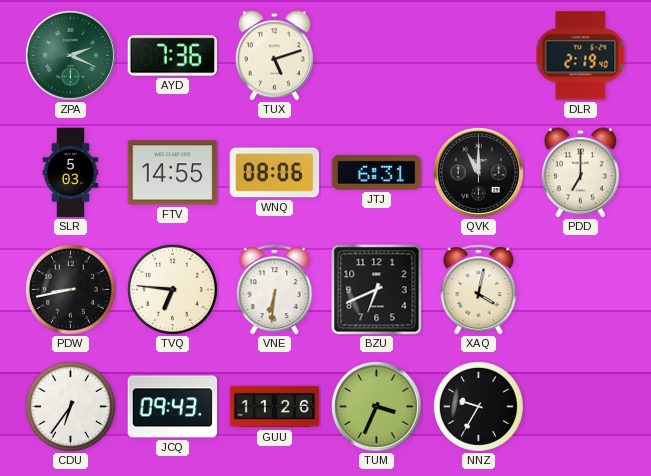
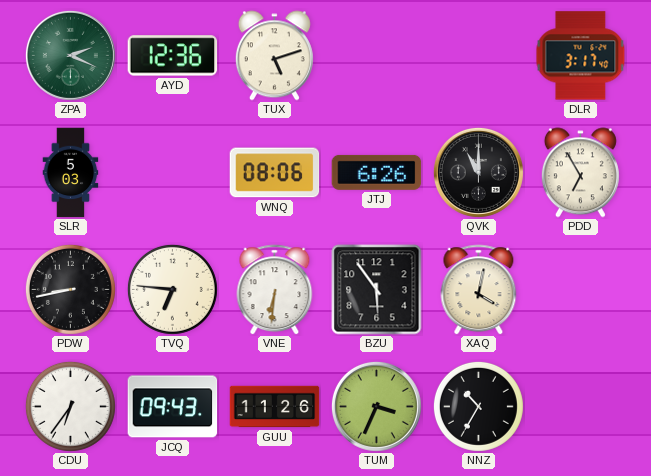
AYD: 7:36 -> 12:36 (173, 56)
DLR: 2:19 -> 3:17 (581, 56)
FTV: 14:55 -> none (173, 173)
JTJ: 6:31 -> 6:26 (377, 172)
PDD: 7:00 -> 6:55 (580, 173)
BZU: 6:41 -> 5:54 (377, 290)
NNZ: 9:35 -> 10:35 (478, 406)
